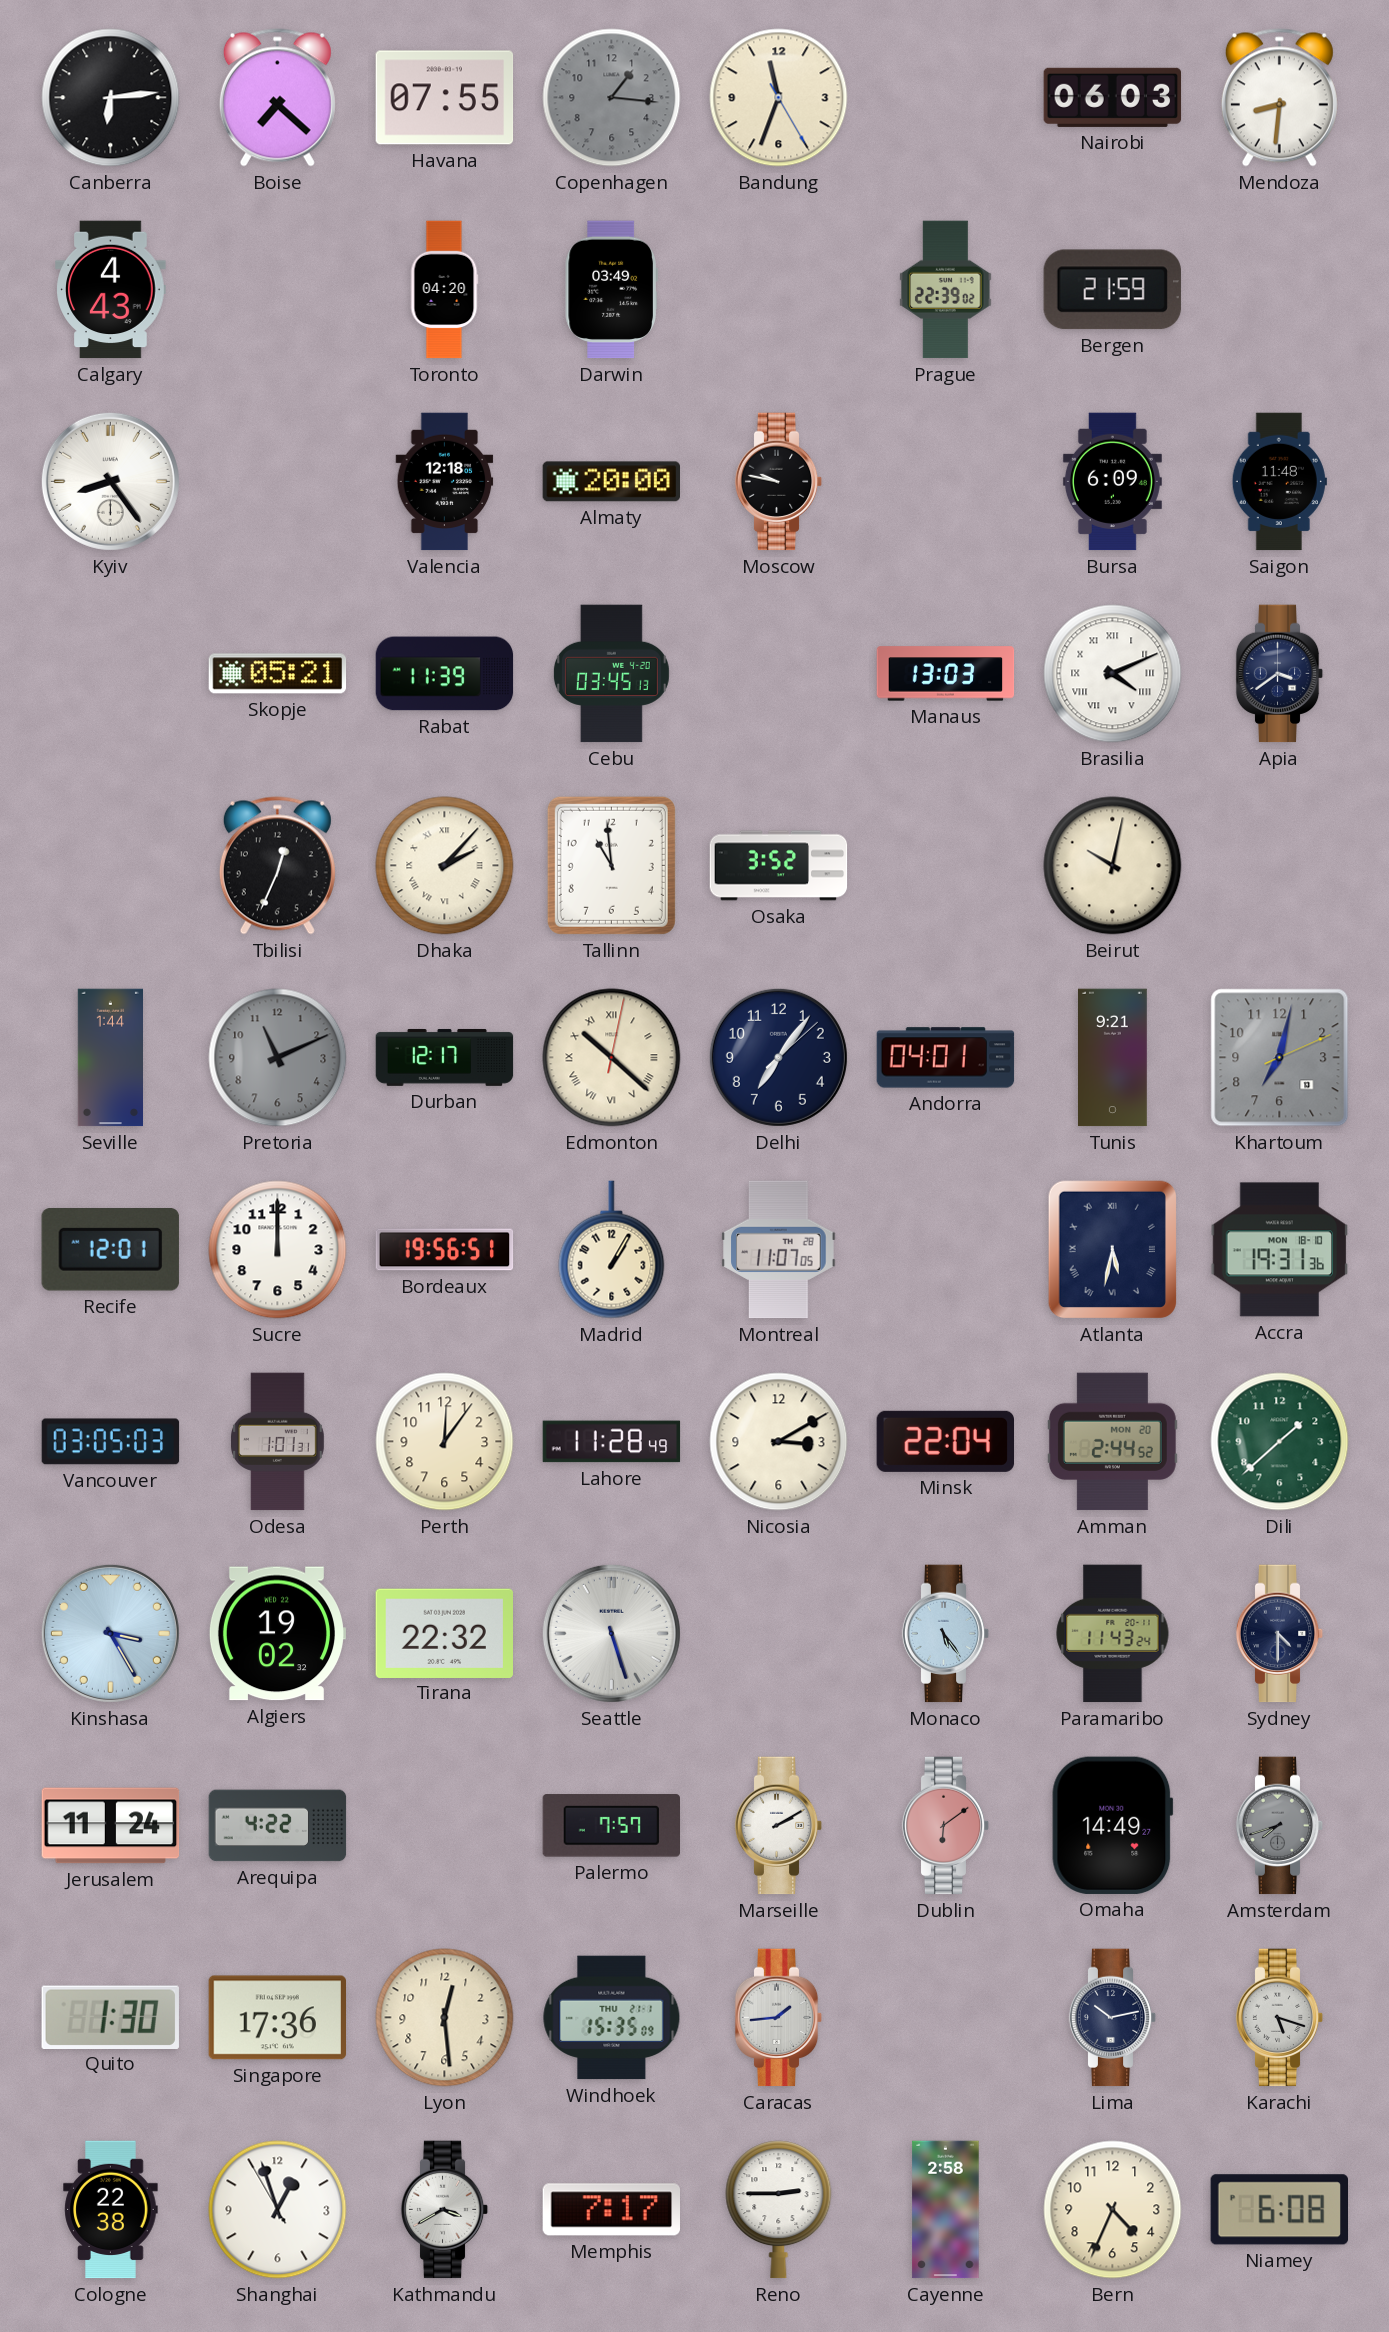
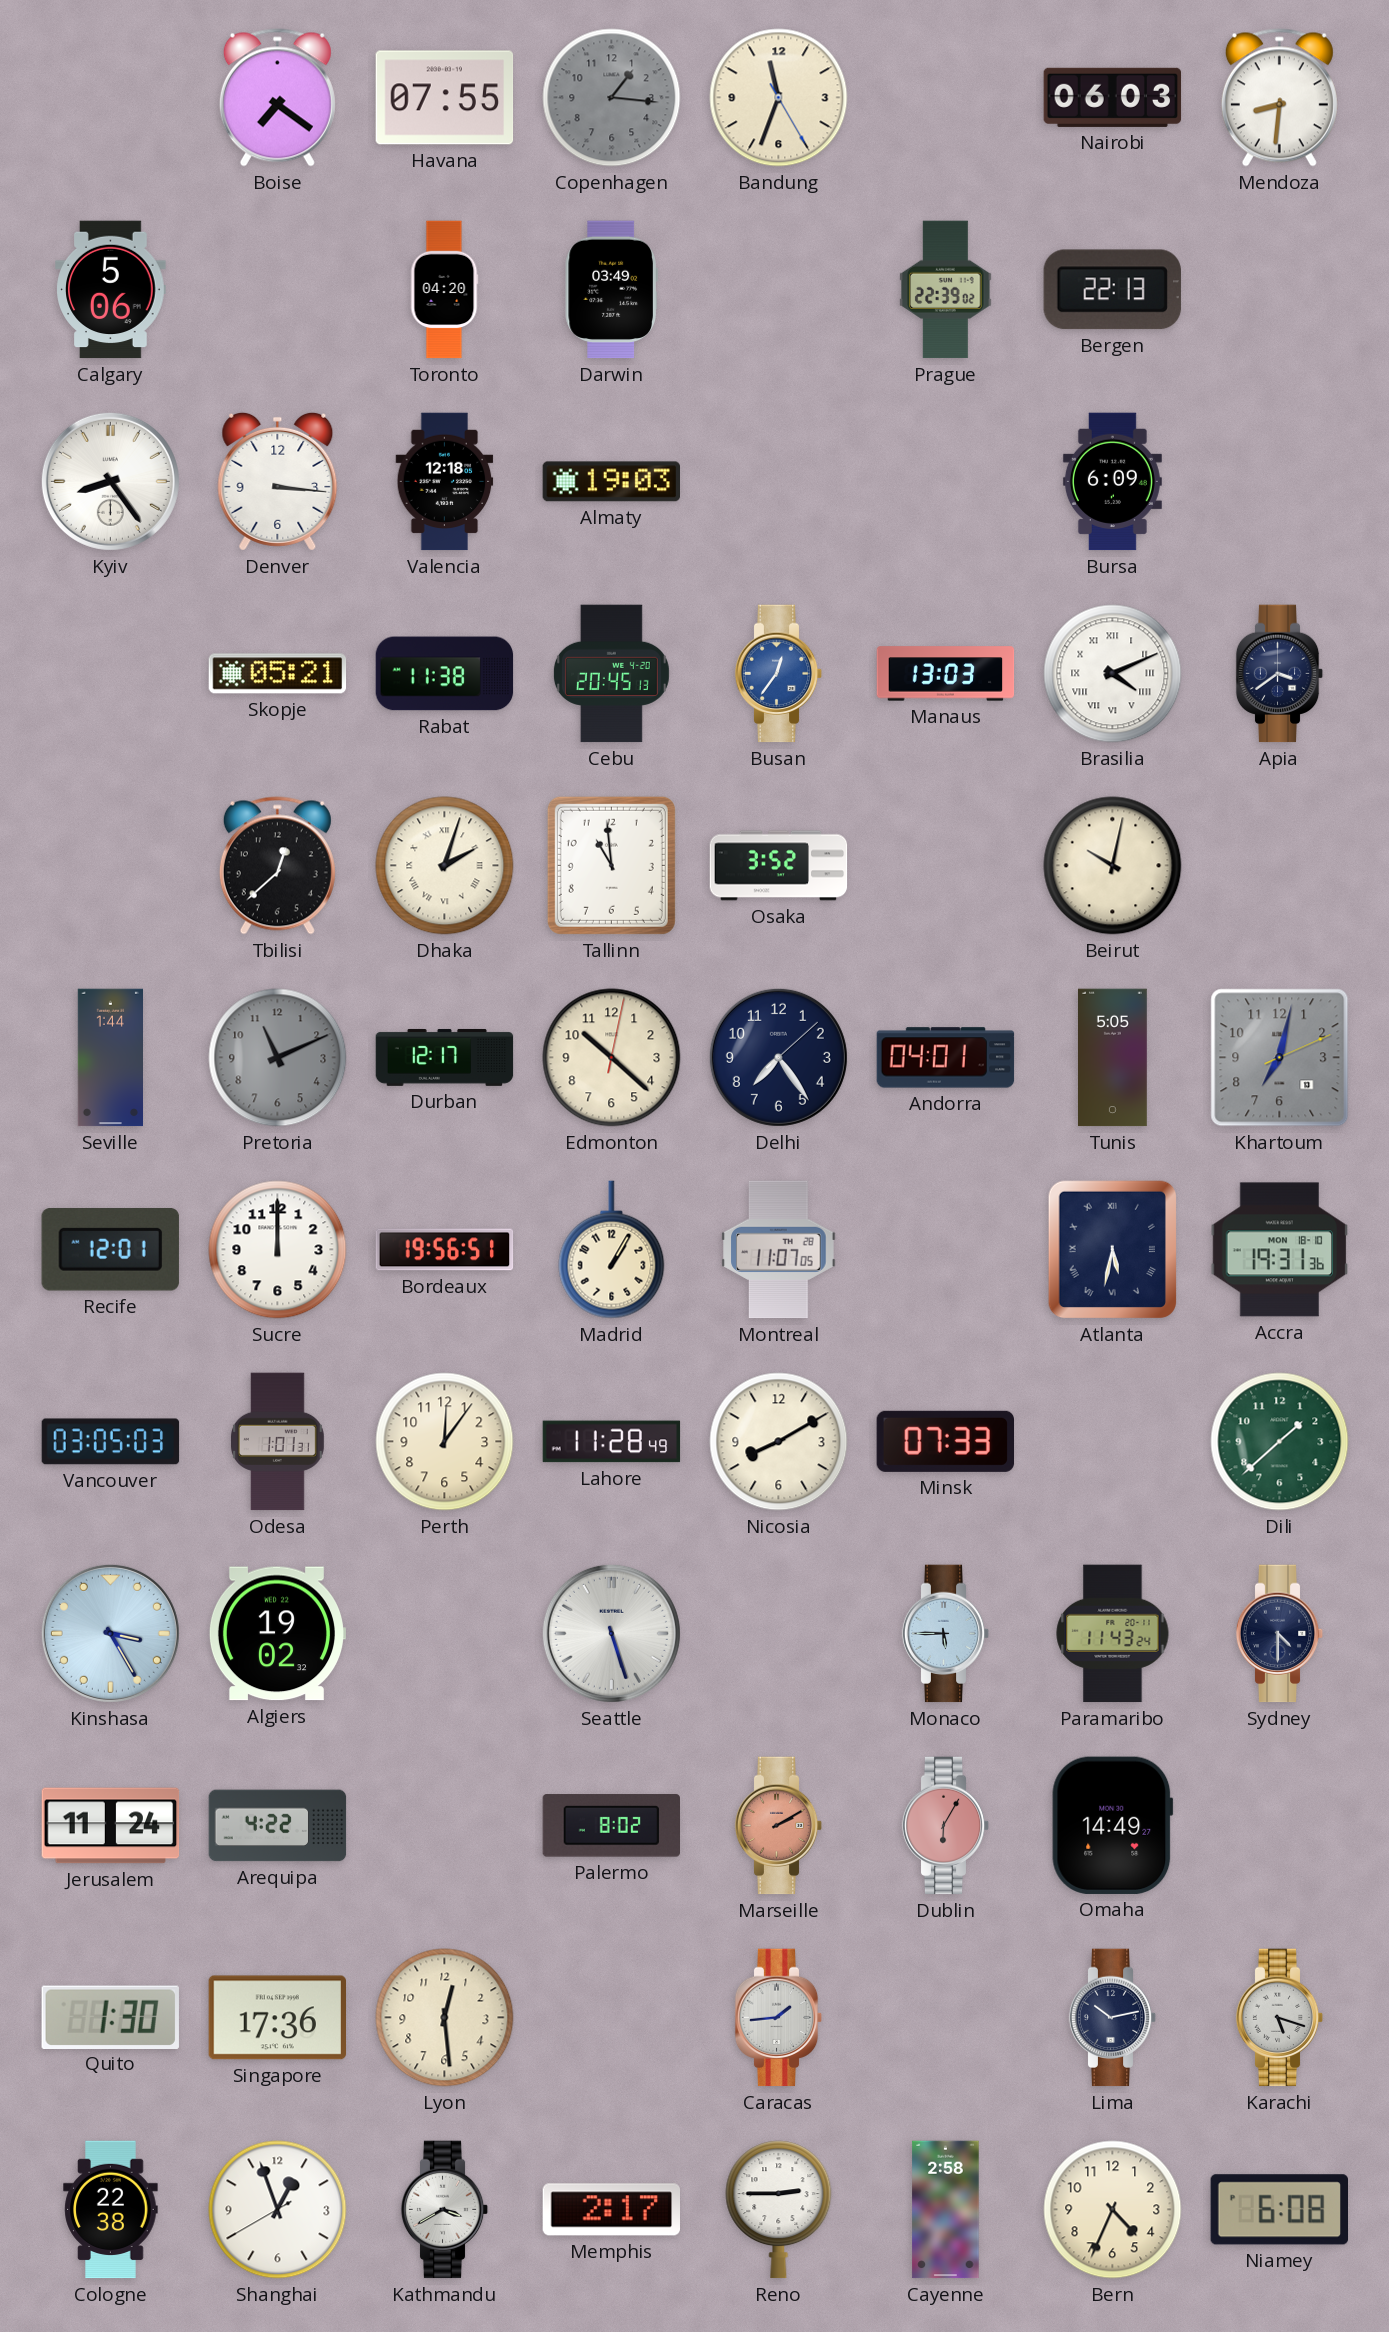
Canberra: 6:14 -> none (111, 98)
Boise: 7:22 -> 7:21 (277, 98)
Calgary: 4:43 -> 5:06 (111, 290)
Bergen: 21:59 -> 22:13 (1112, 290)
Denver: none -> 3:16 (278, 481)
Almaty: 20:00 -> 19:03 (611, 482)
Moscow: 9:47 -> none (779, 482)
Saigon: 11:48 -> none (1279, 482)
Rabat: 11:39 -> 11:38 (445, 674)
Cebu: 03:45 -> 20:45 (611, 674)
Busan: none -> 12:36 (779, 674)
Tbilisi: 12:34 -> 12:38 (277, 866)
Dhaka: 2:07 -> 2:03 (445, 866)
Edmonton numerals: Roman -> Arabic (612, 1058)
Delhi: 7:06 -> 7:24 (778, 1057)
Tunis: 9:21 -> 5:05 (1113, 1058)
Nicosia: 3:10 -> 8:10 (779, 1442)
Minsk: 22:04 -> 07:33 (945, 1441)
Amman: 2:44 -> none (1112, 1442)
Tirana: 22:32 -> none (445, 1633)
Monaco: 5:24 -> 5:45 (946, 1634)
Palermo: 7:57 -> 8:02 (611, 1826)
Marseille dial: white -> salmon (779, 1826)
Dublin: 6:09 -> 6:05 (946, 1826)
Amsterdam: 7:42 -> none (1280, 1826)
Windhoek: 15:35 -> none (612, 2018)
Shanghai: 12:56:55 -> 12:56:40 (278, 2210)
Memphis: 7:17 -> 2:17 (611, 2210)
